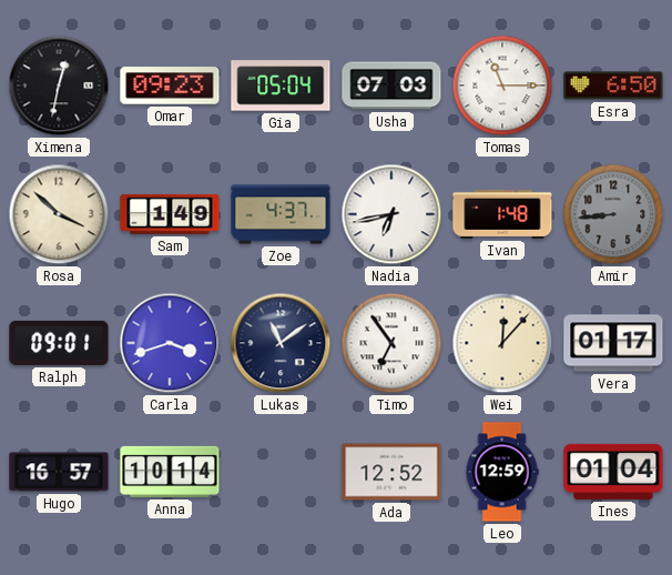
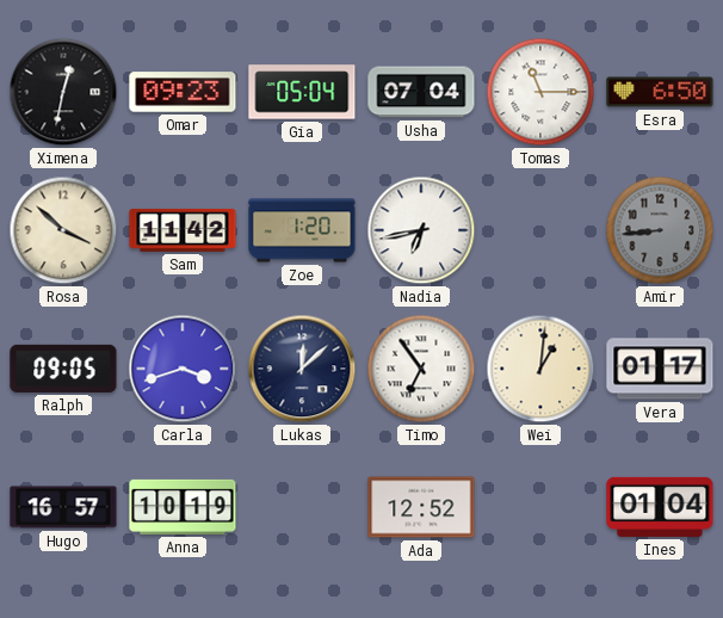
Usha: 07:03 -> 07:04 (421, 92)
Sam: 1:49 -> 11:42 (183, 230)
Zoe: 4:37 -> 1:20 (302, 230)
Ivan: 1:48 -> none (502, 214)
Ralph: 09:01 -> 09:05 (63, 369)
Lukas: 11:09 -> 12:08 (302, 369)
Wei: 12:07 -> 1:01 (540, 369)
Anna: 10:14 -> 10:19 (183, 507)
Leo: 12:59 -> none (502, 472)
